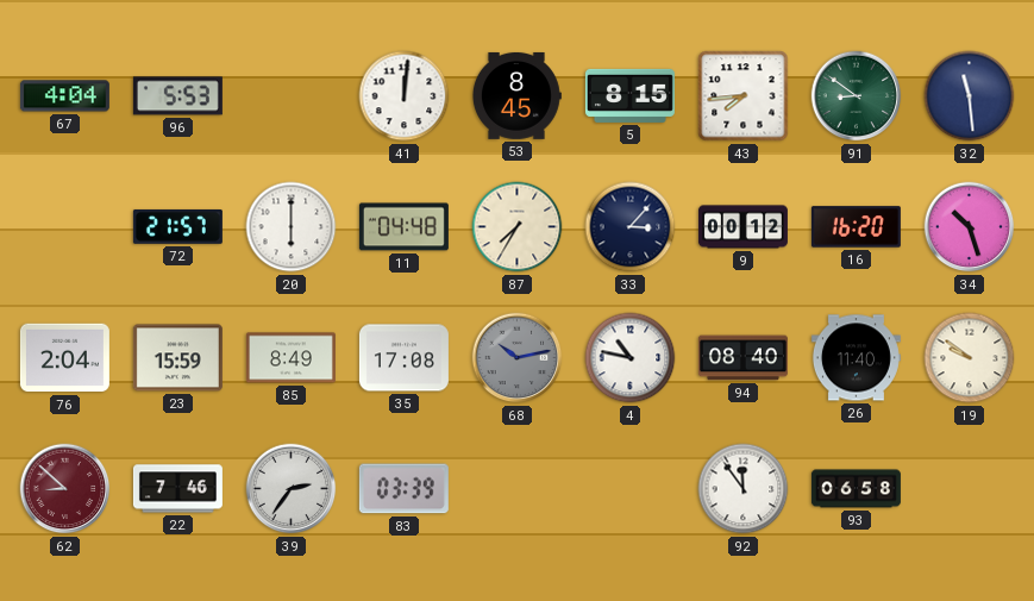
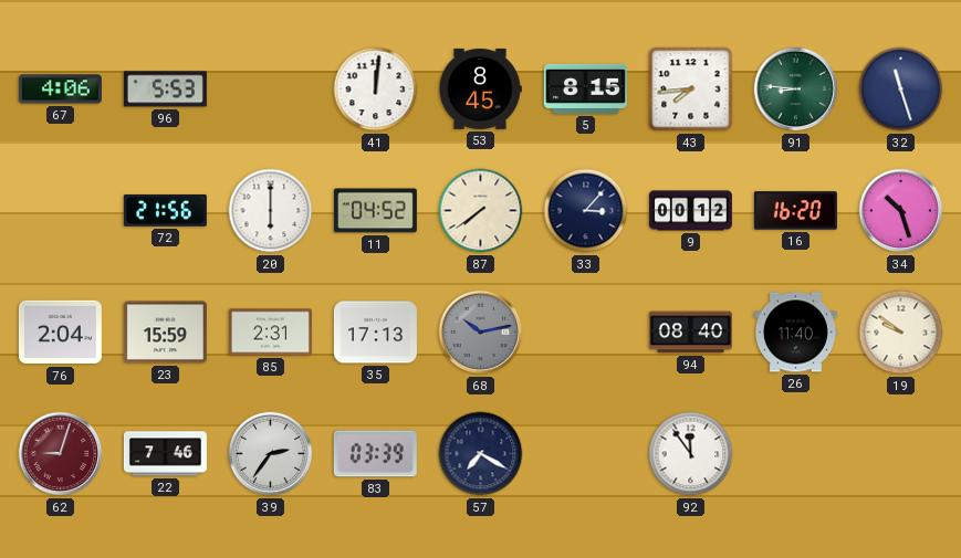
67: 4:04 -> 4:06 (60, 90)
91: 8:51 -> 8:46 (796, 90)
32: 11:29 -> 11:27 (901, 90)
72: 21:57 -> 21:56 (165, 211)
11: 04:48 -> 04:52 (375, 211)
87: 7:35 -> 7:39 (481, 211)
85: 8:49 -> 2:31 (270, 333)
35: 17:08 -> 17:13 (375, 333)
4: 10:47 -> none (631, 358)
62: 8:52 -> 9:03 (61, 454)
57: none -> 7:20 (481, 454)
93: 06:58 -> none (856, 489)
